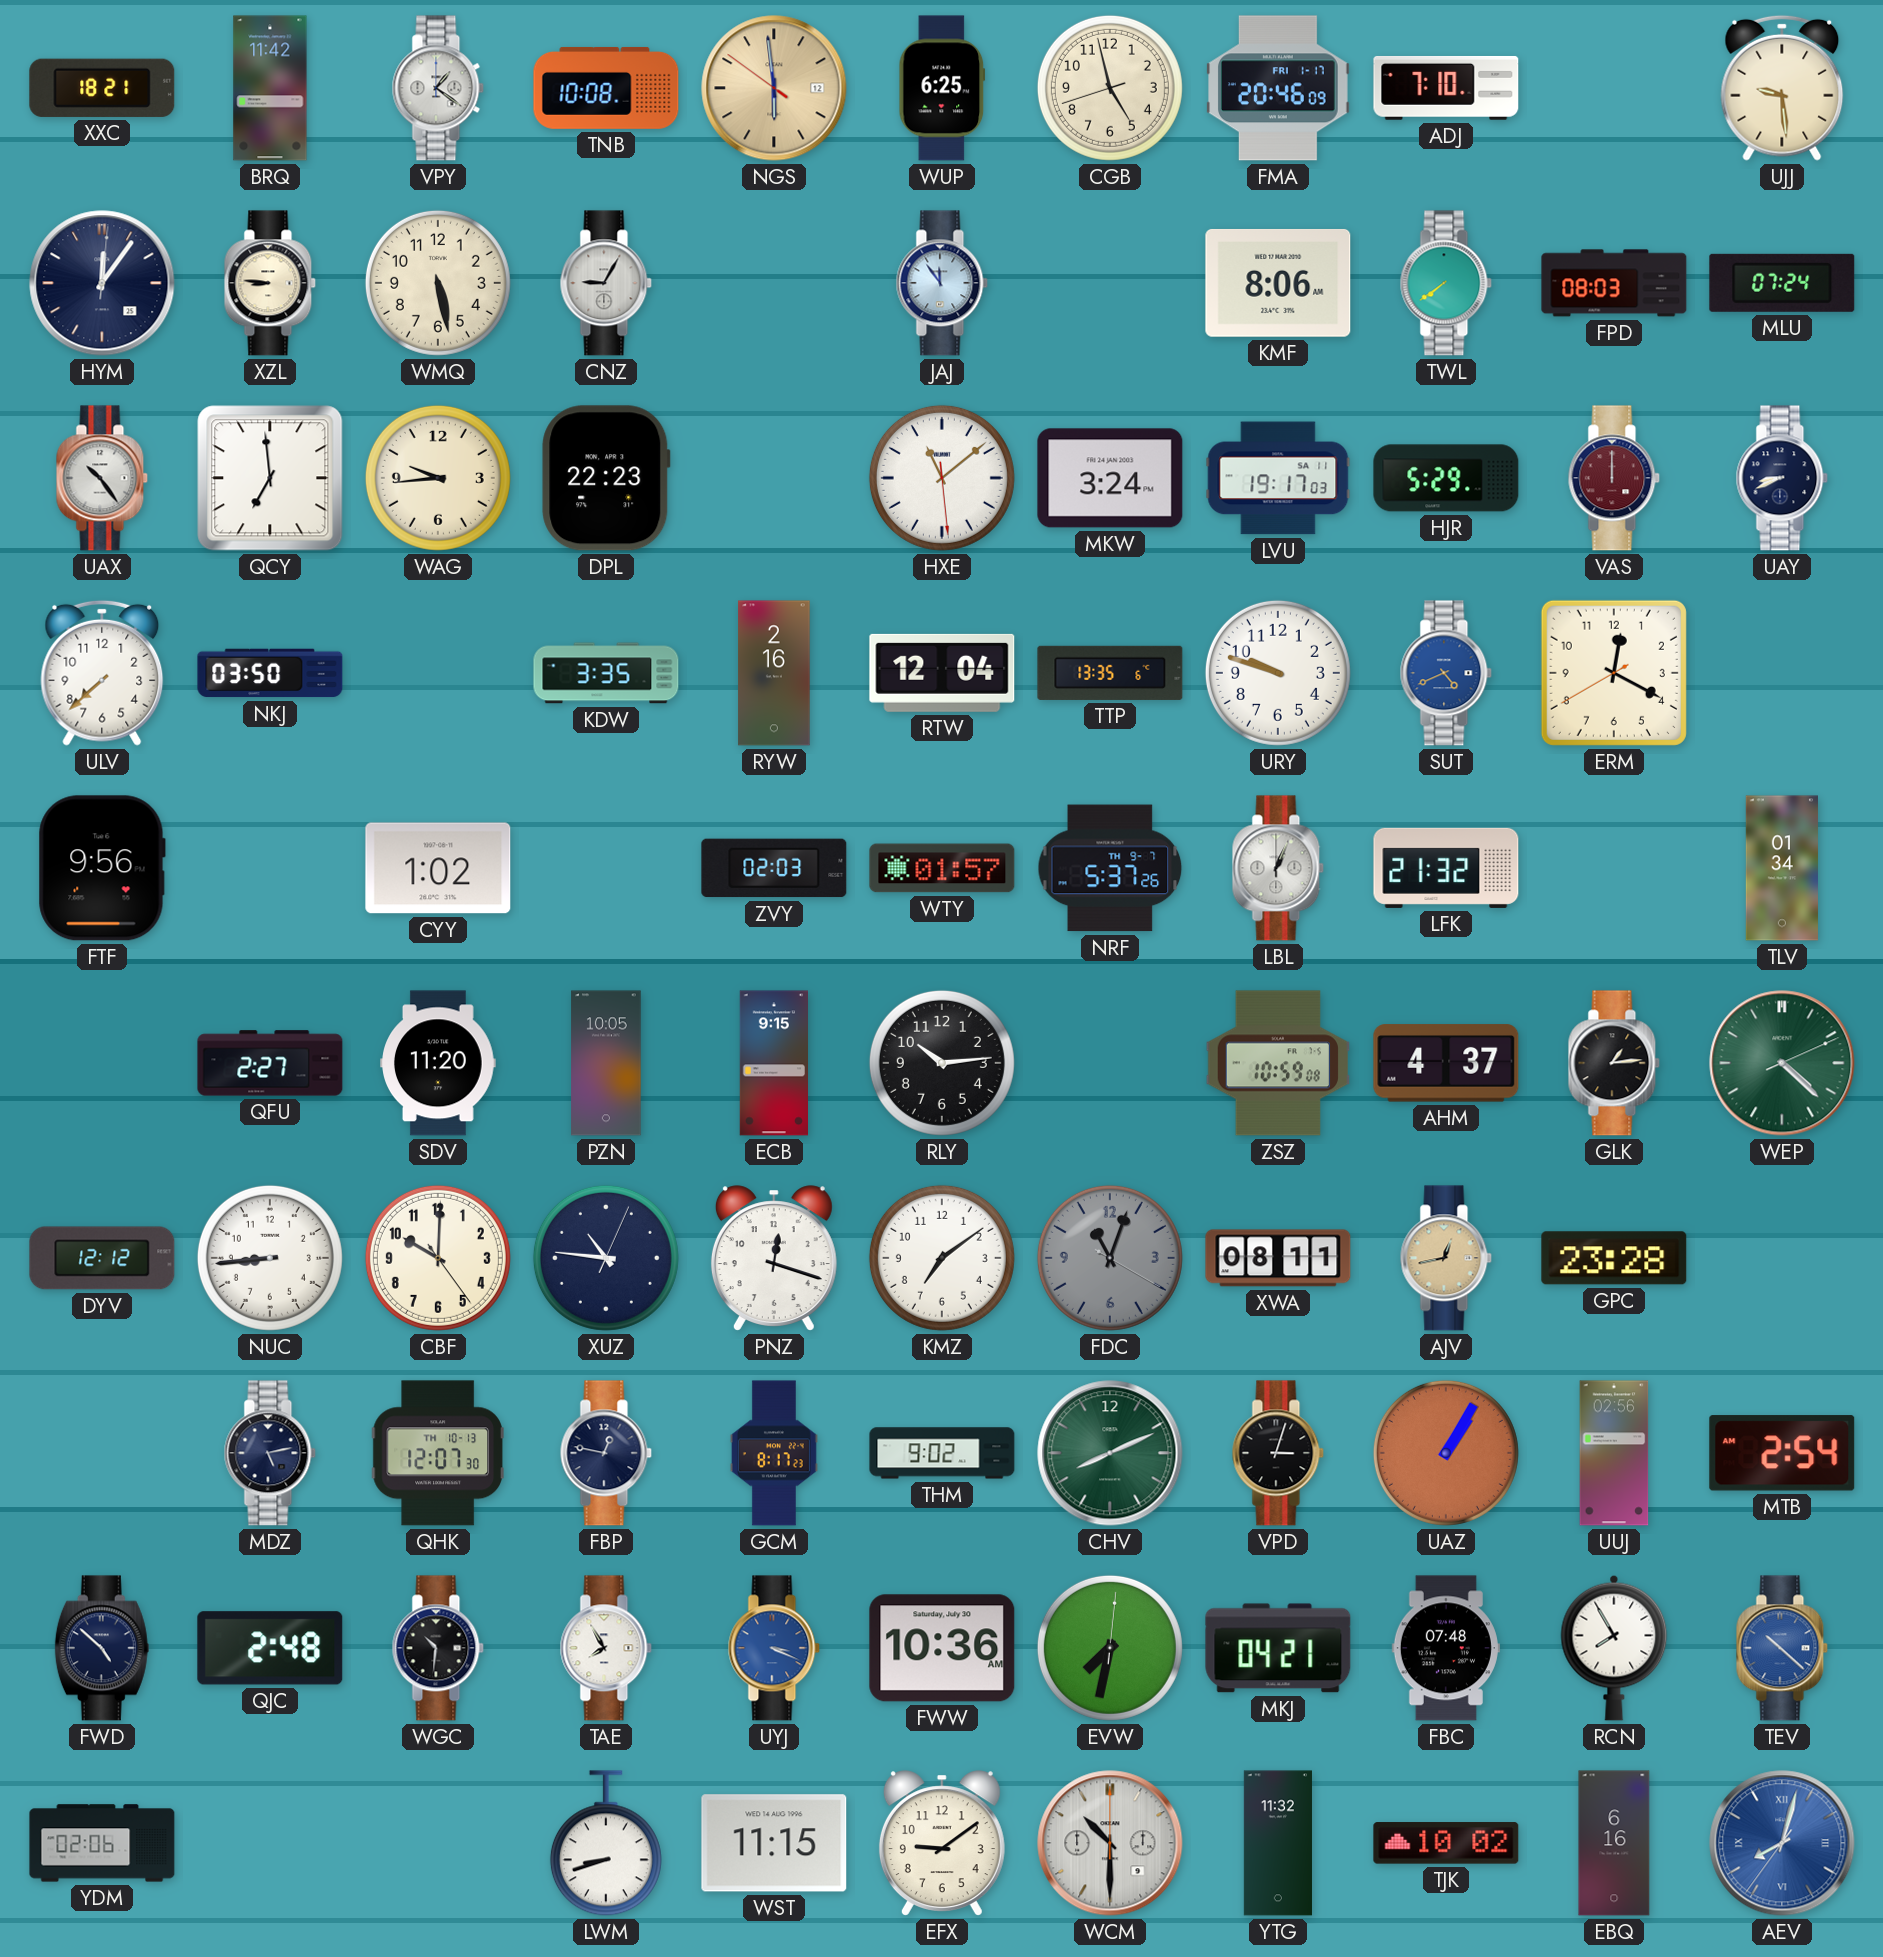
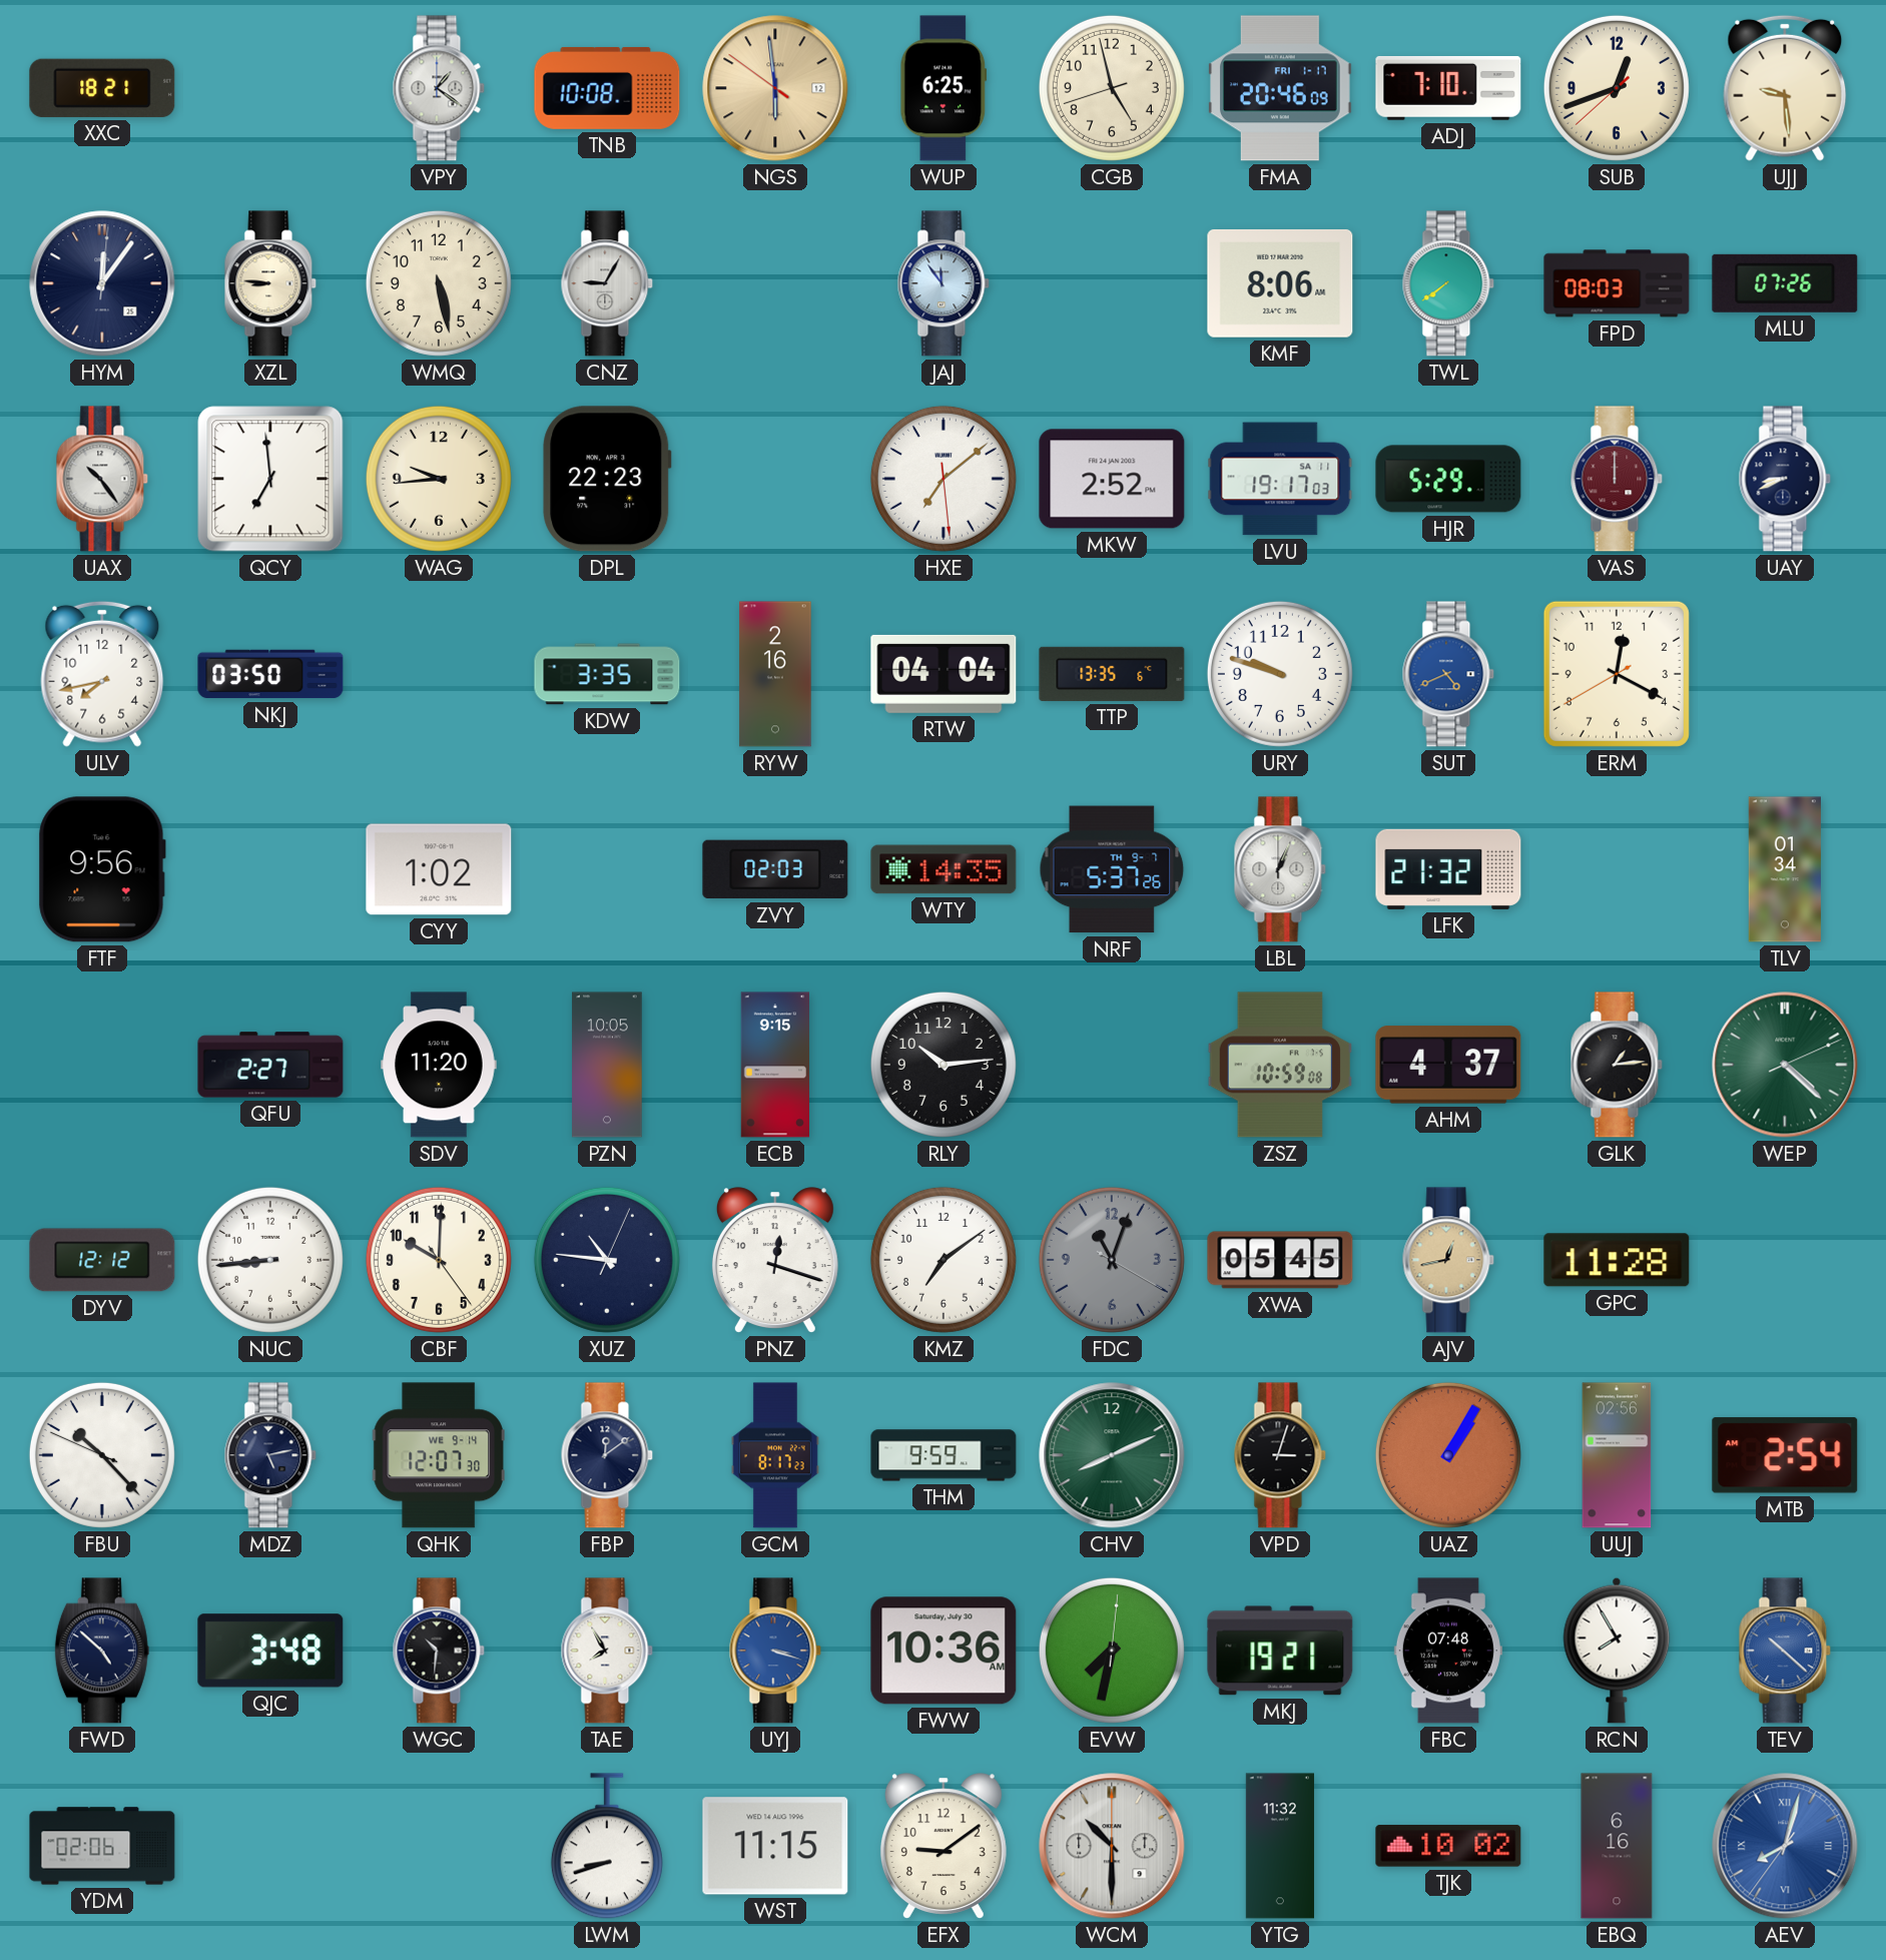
BRQ: 11:42 -> none (270, 88)
SUB: none -> 12:41 (1617, 88)
MLU: 07:24 -> 07:26 (1785, 283)
HXE: 11:08 -> 7:08 (944, 479)
MKW: 3:24 -> 2:52 (1112, 479)
ULV: 7:38 -> 7:43 (102, 674)
RTW: 12:04 -> 04:04 (944, 674)
WTY: 01:57 -> 14:35 (944, 869)
XWA: 08:11 -> 05:45 (1280, 1260)
GPC: 23:28 -> 11:28 (1617, 1260)
FBU: none -> 10:22 (102, 1455)
QHK date: TH 10-13 -> WE 9-14 (439, 1455)
FBP: 12:47 -> 12:09 (607, 1455)
THM: 9:02 -> 9:59 (944, 1455)
QJC: 2:48 -> 3:48 (270, 1651)
UYJ: 3:19 -> 3:18 (775, 1651)
MKJ: 04:21 -> 19:21 (1280, 1651)
